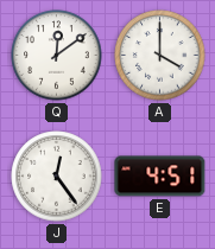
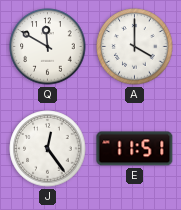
Q: 12:09 -> 11:50 (48, 47)
E: 4:51 -> 11:51 (135, 149)
